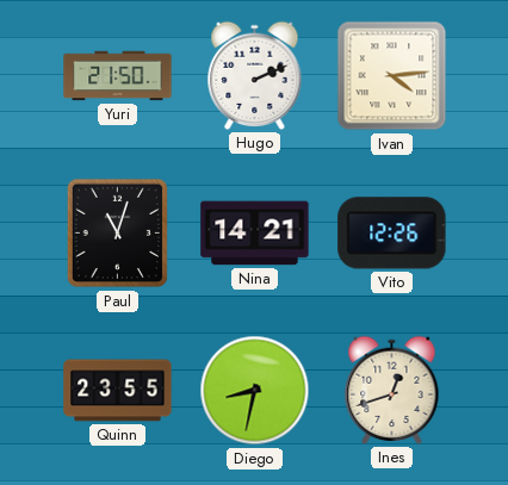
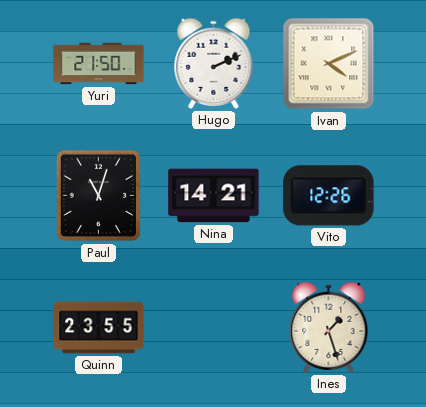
Ivan: 4:14 -> 4:11 (329, 64)
Diego: 8:32 -> none (255, 391)
Ines: 12:42 -> 1:27 (329, 327)
